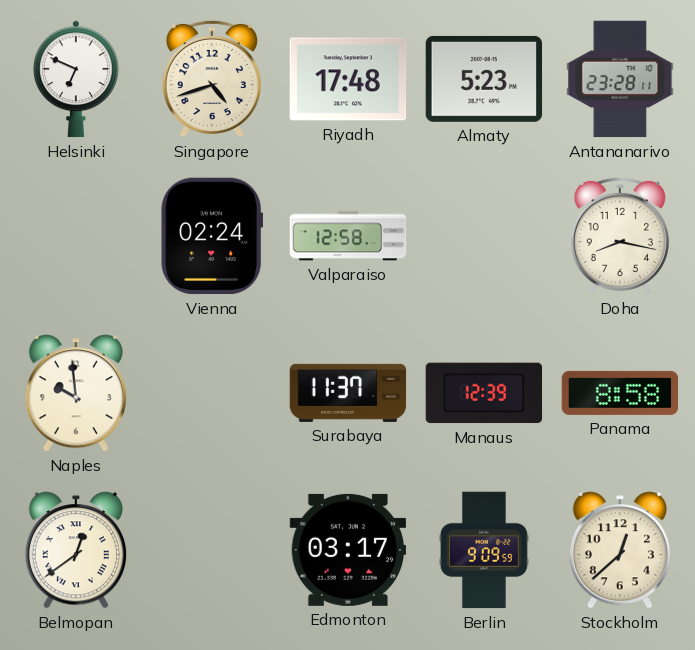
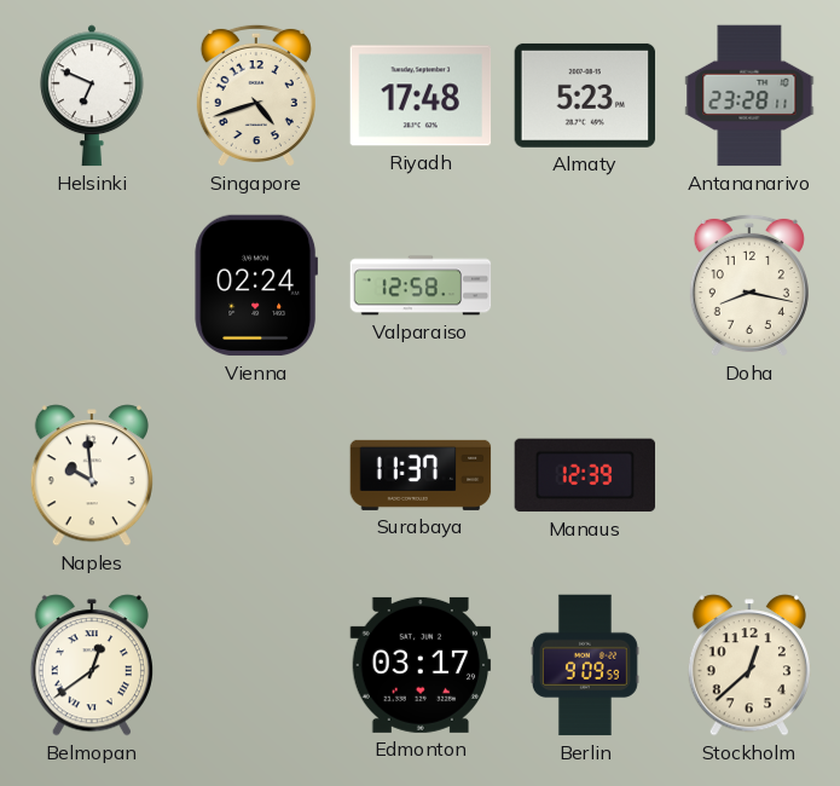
Panama: 8:58 -> none (620, 393)
